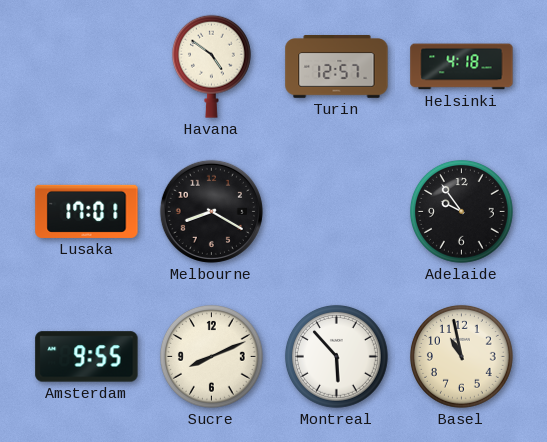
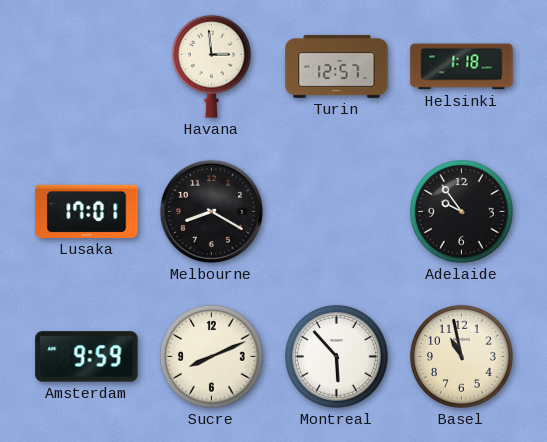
Havana: 4:51 -> 2:59 (211, 66)
Helsinki: 4:18 -> 1:18 (462, 67)
Amsterdam: 9:55 -> 9:59 (87, 357)
